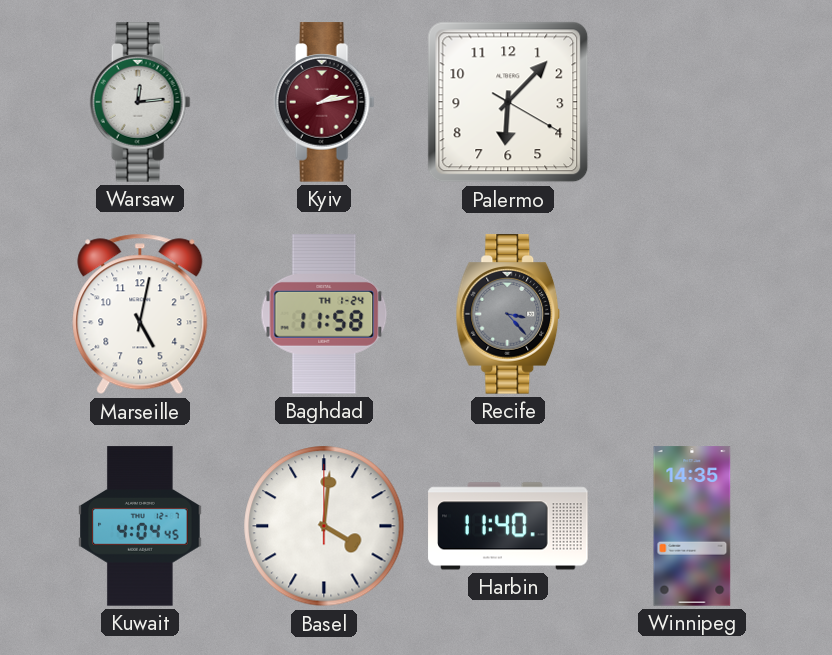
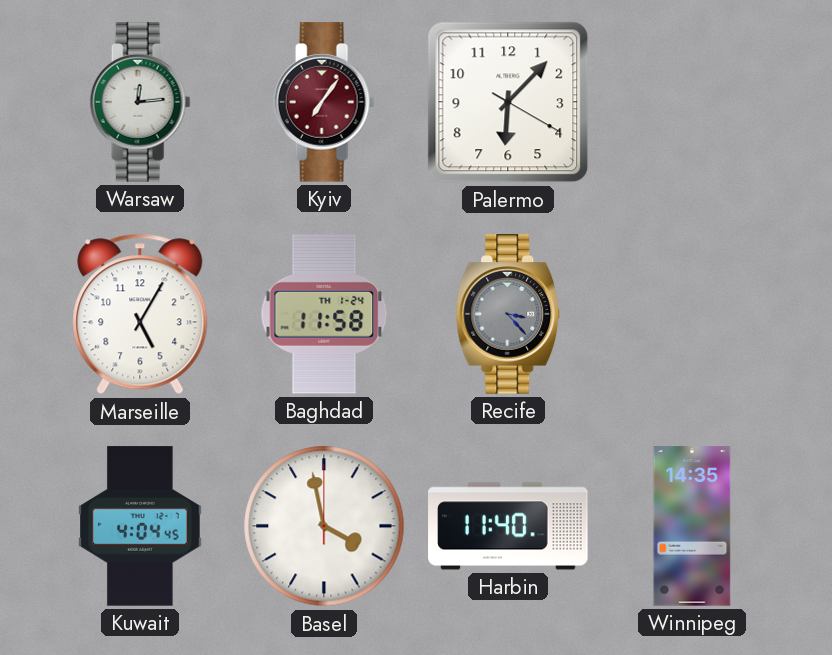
Kyiv: 2:13 -> 7:06 (324, 102)
Marseille: 5:02 -> 5:05 (140, 314)
Basel: 4:01 -> 3:58 (324, 526)
